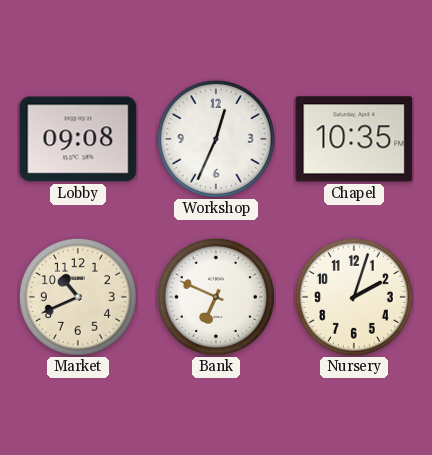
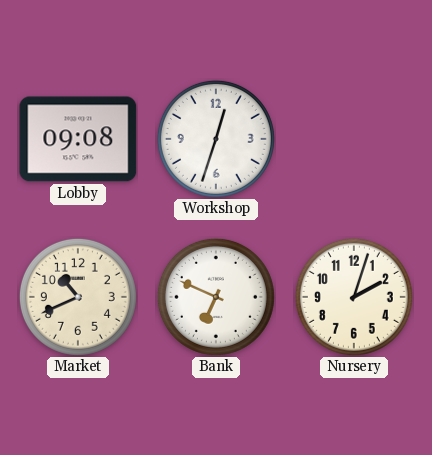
Workshop: 12:34 -> 12:33 (216, 139)
Chapel: 10:35 -> none (354, 139)
